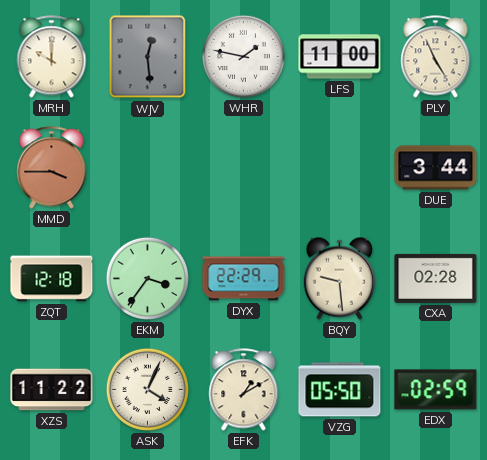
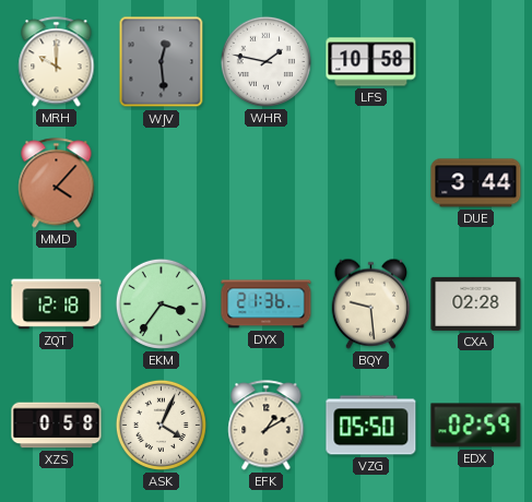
LFS: 11:00 -> 10:58 (371, 62)
PLY: 4:56 -> none (436, 57)
MMD: 3:45 -> 4:07 (57, 183)
DYX: 22:29 -> 21:36 (267, 304)
XZS: 11:22 -> 0:58 (57, 426)
